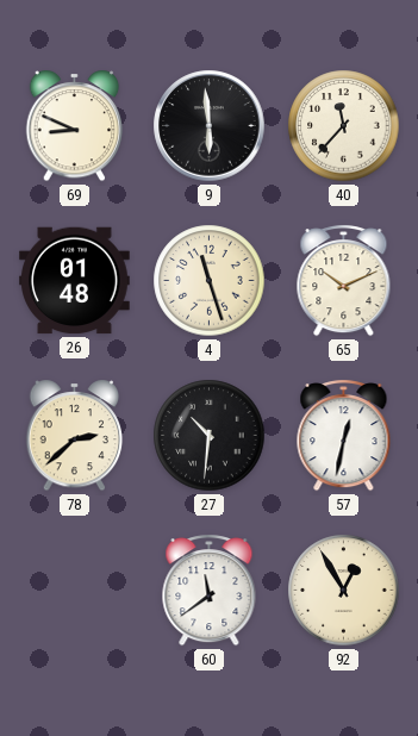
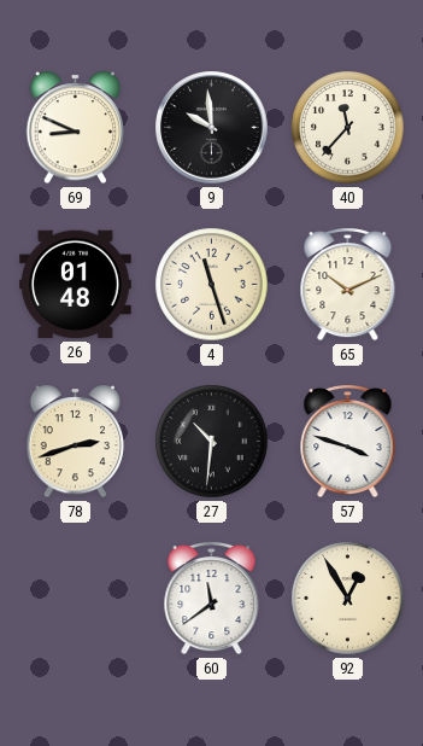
9: 5:59 -> 9:59 (212, 128)
78: 2:38 -> 2:42 (76, 442)
57: 12:32 -> 3:48 (348, 442)
